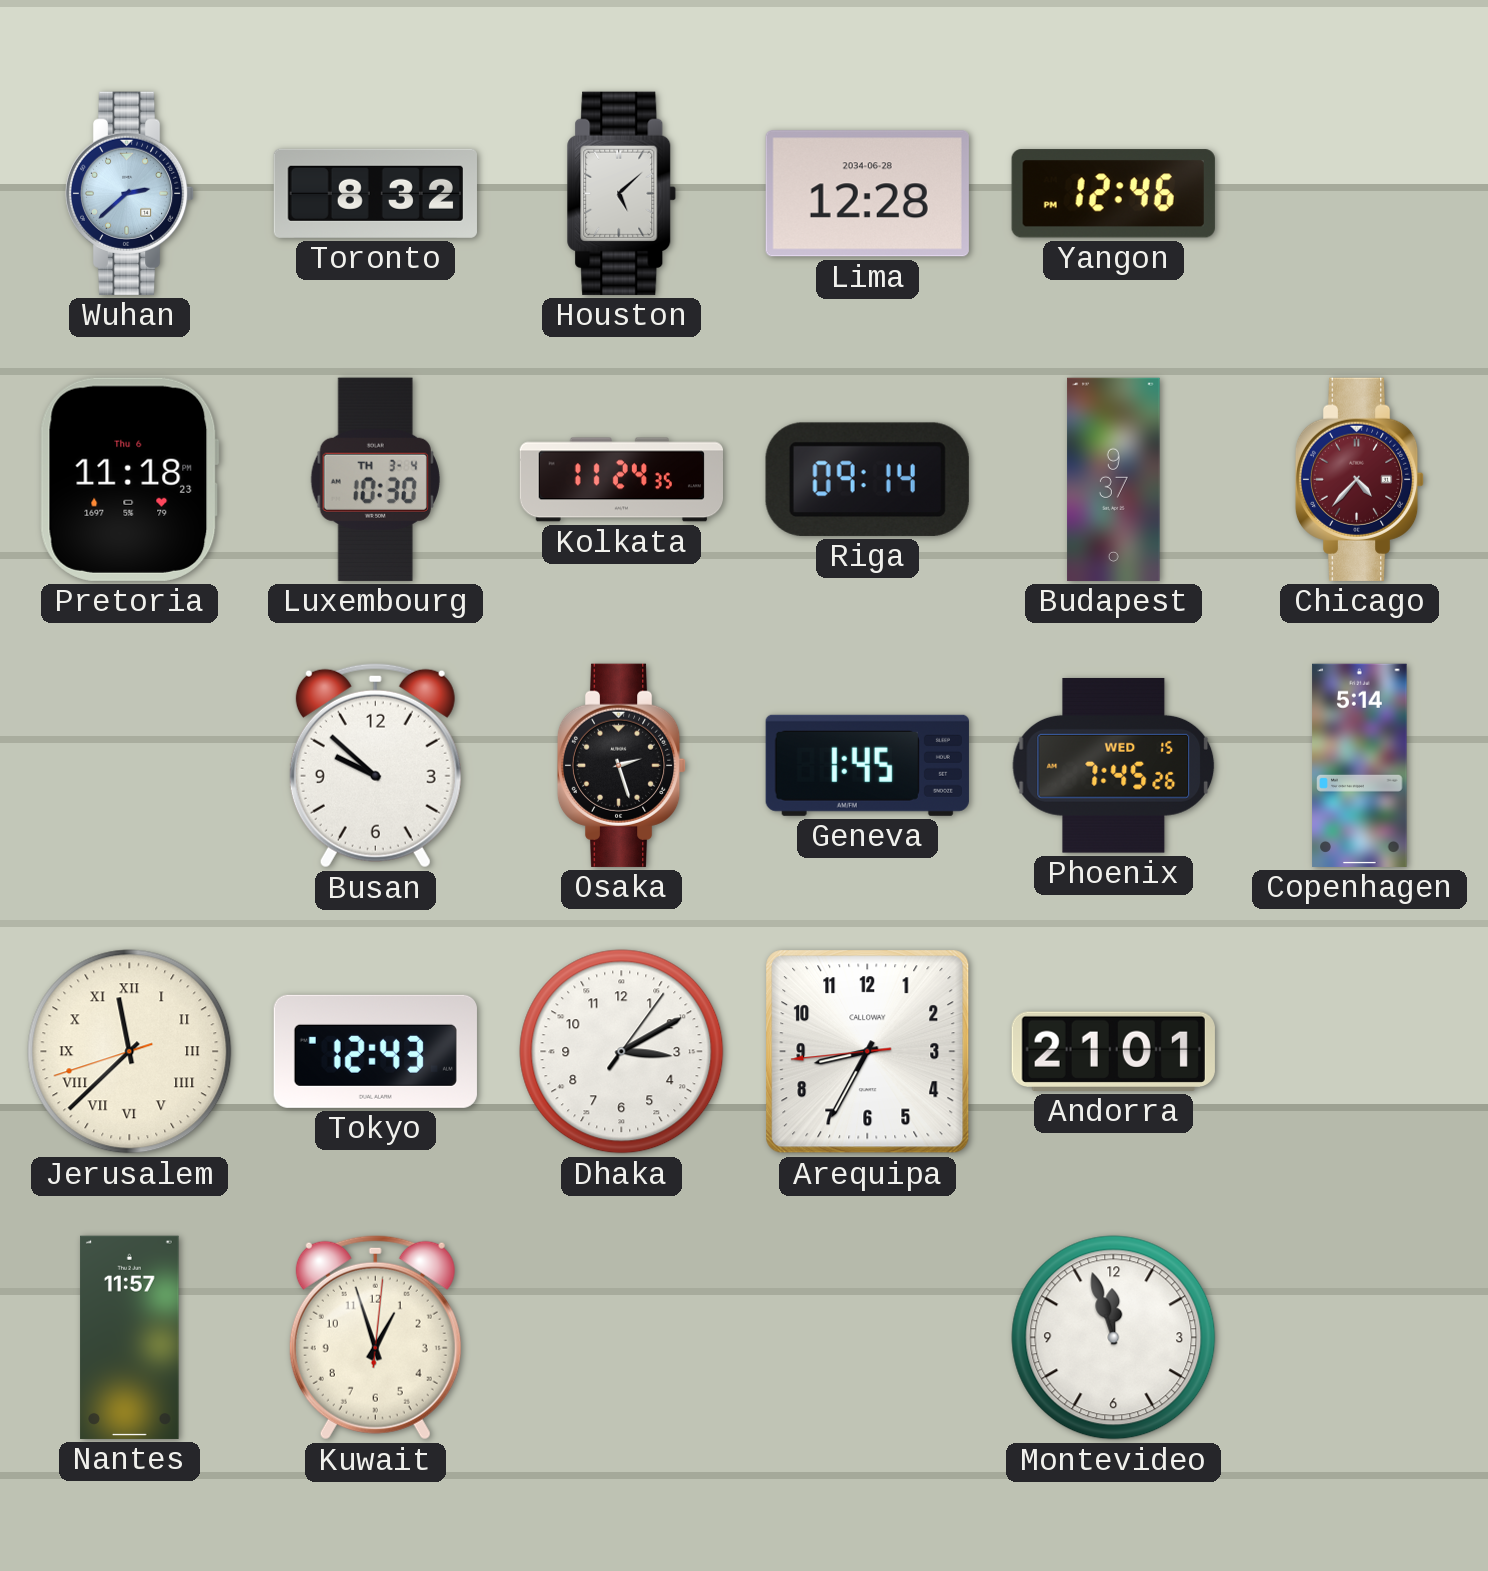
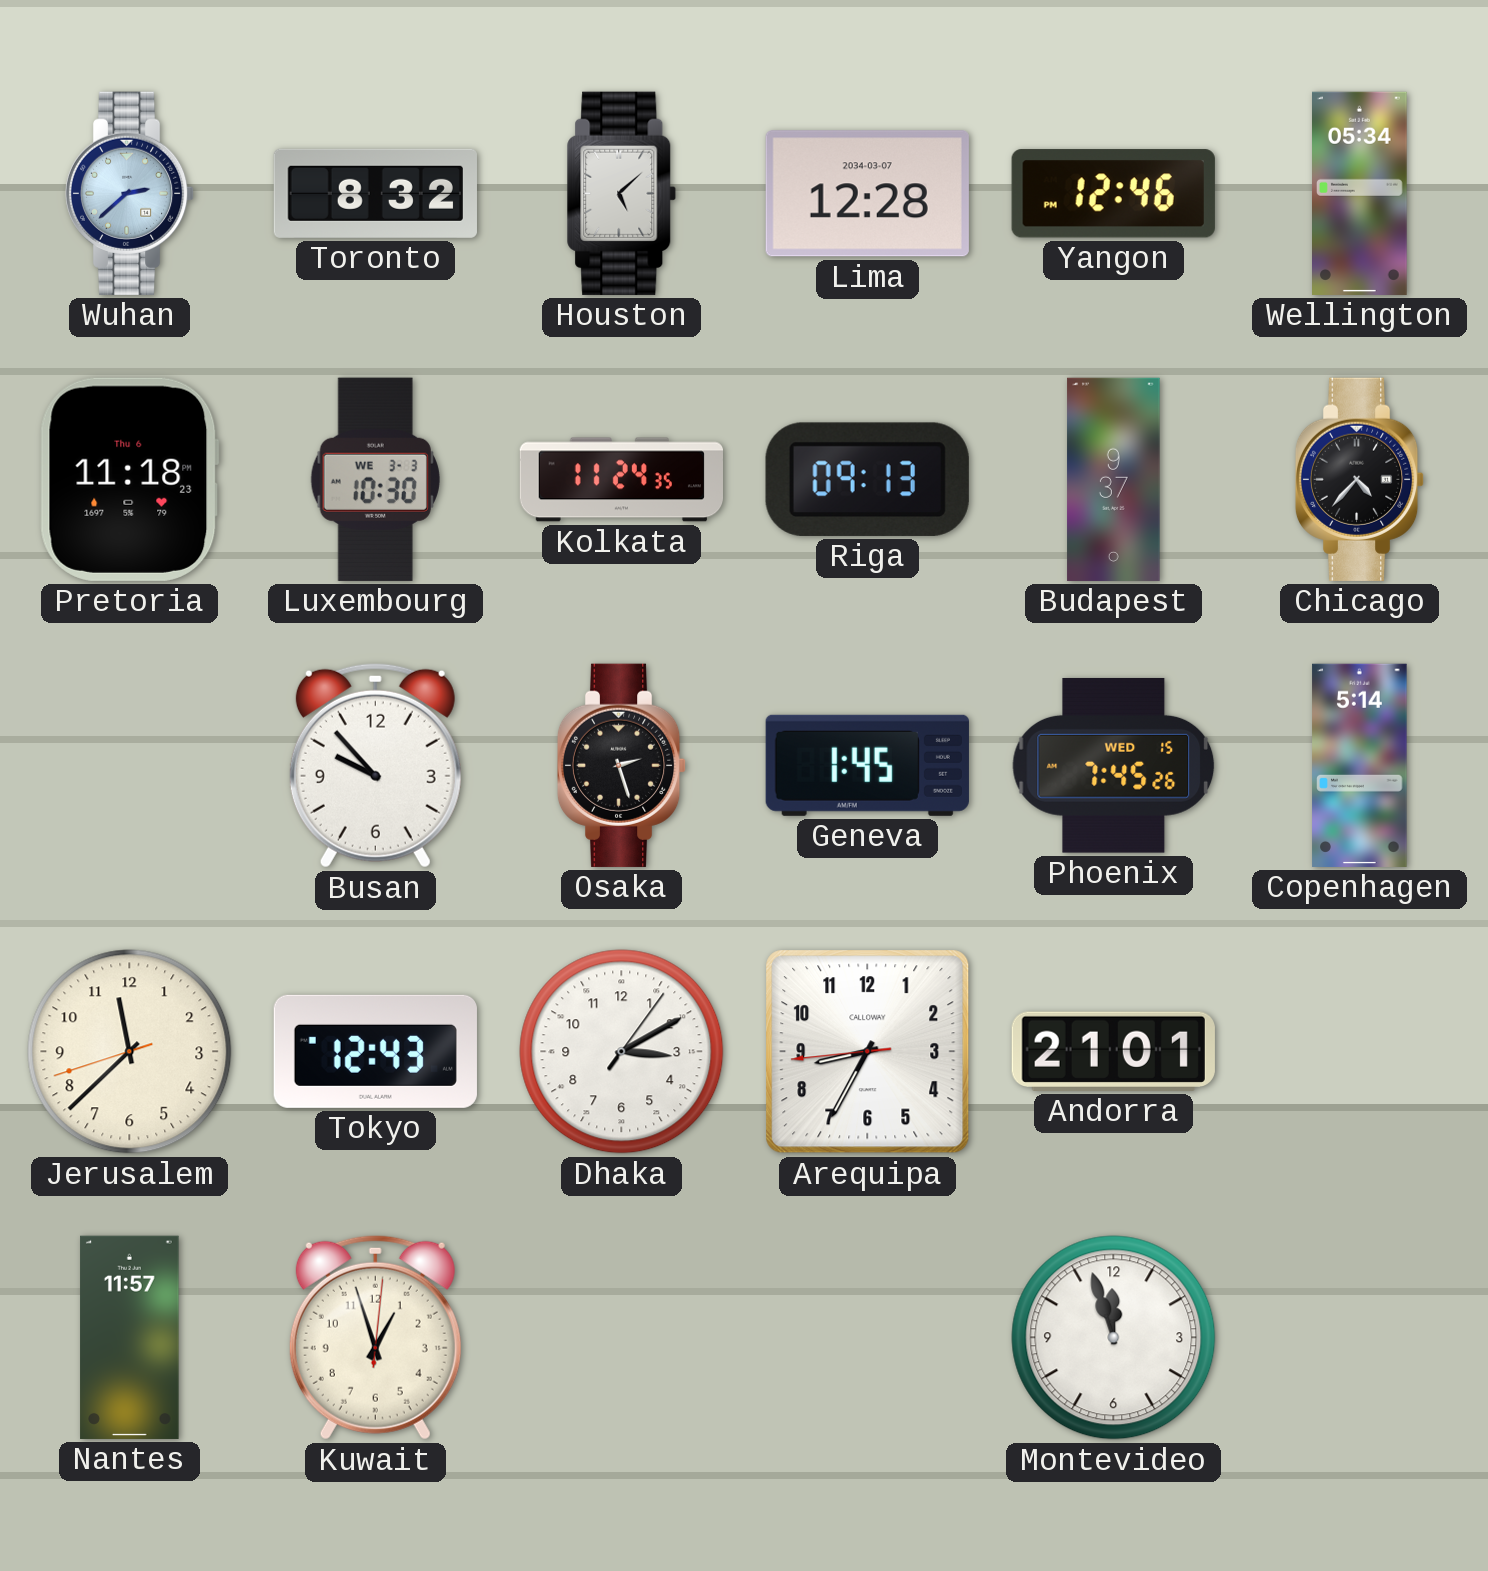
Lima date: 2034-06-28 -> 2034-03-07 (867, 194)
Wellington: none -> 05:34 (1360, 193)
Luxembourg date: TH 3-4 -> WE 3-3 (375, 479)
Riga: 09:14 -> 09:13 (867, 479)
Chicago dial: burgundy -> black (1360, 479)
Busan: 9:52 -> 9:53 (375, 765)
Jerusalem numerals: Roman -> Arabic (130, 1052)
